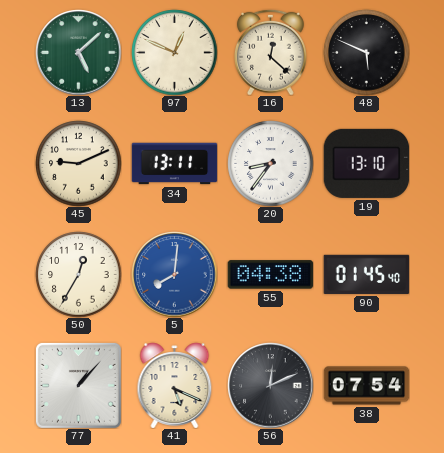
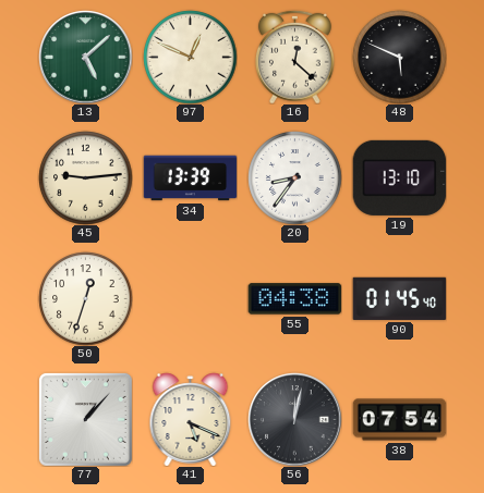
45: 9:11 -> 9:14 (85, 177)
34: 13:11 -> 13:39 (190, 178)
50: 12:35 -> 12:33 (85, 298)
5: 8:01 -> none (174, 274)
56: 12:11 -> 12:02 (294, 419)
